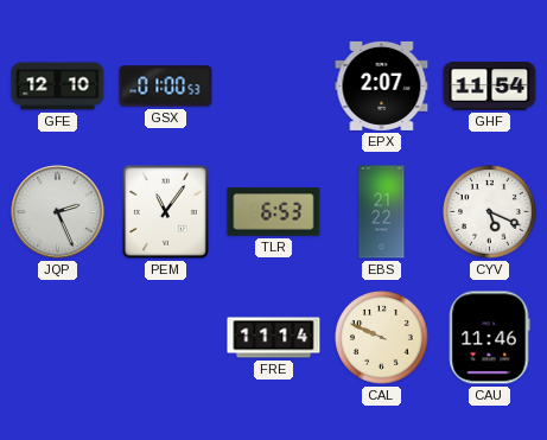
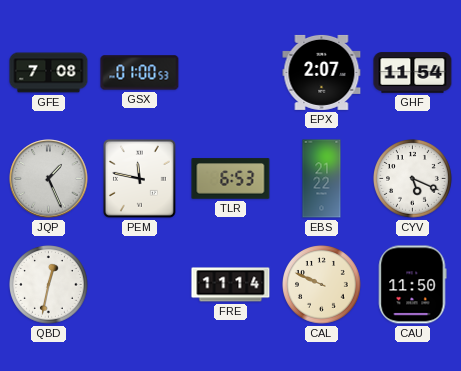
GFE: 12:10 -> 7:08 (49, 73)
JQP: 2:26 -> 1:26 (49, 179)
PEM: 11:06 -> 11:47 (140, 179)
QBD: none -> 12:32 (49, 285)
CAU: 11:46 -> 11:50 (412, 285)
